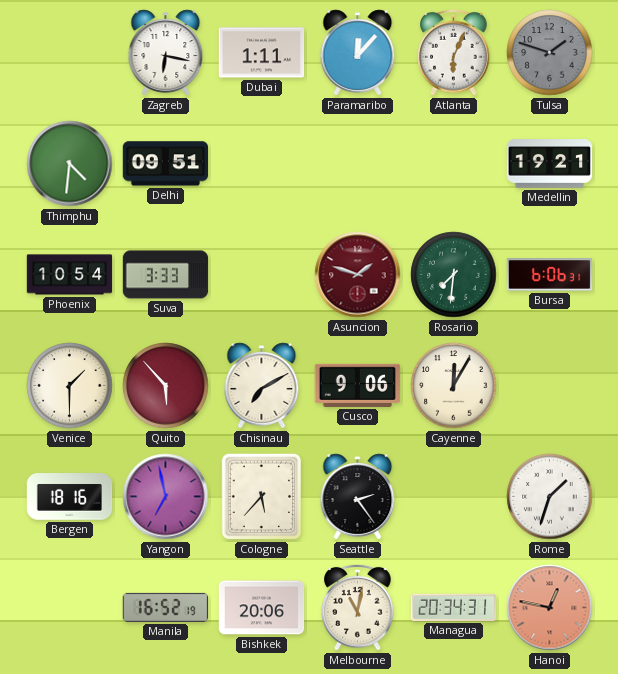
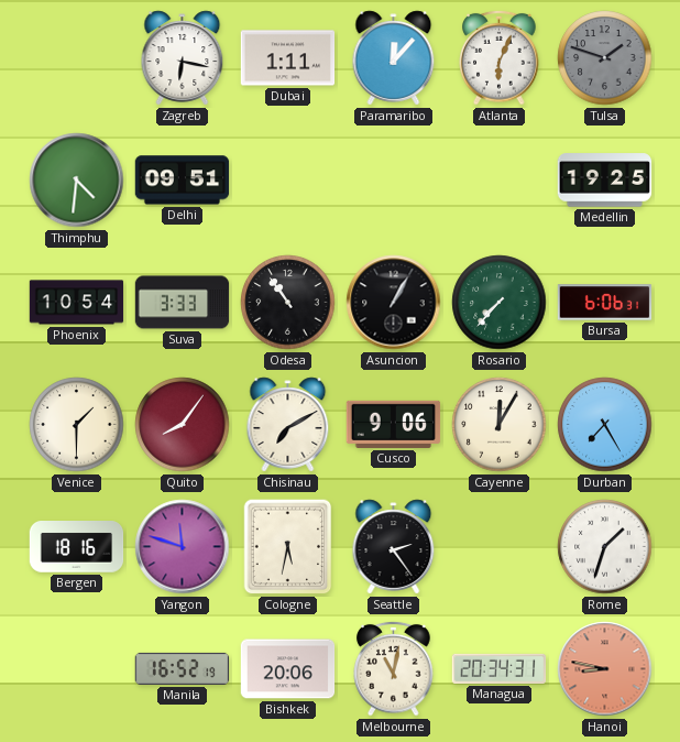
Medellin: 19:21 -> 19:25 (605, 181)
Odesa: none -> 10:54 (288, 303)
Asuncion: 1:48 -> 1:05 (394, 303)
Asuncion dial: burgundy -> black (394, 303)
Rosario: 7:31 -> 7:37 (500, 303)
Quito: 5:53 -> 8:06 (183, 425)
Durban: none -> 7:25 (605, 425)
Yangon: 6:58 -> 11:48 (183, 547)
Cologne: 5:37 -> 5:32 (288, 547)
Hanoi: 12:47 -> 8:47 (605, 669)
